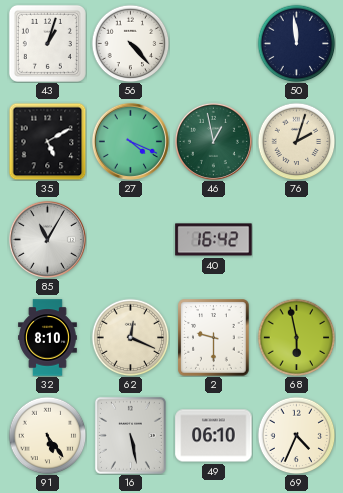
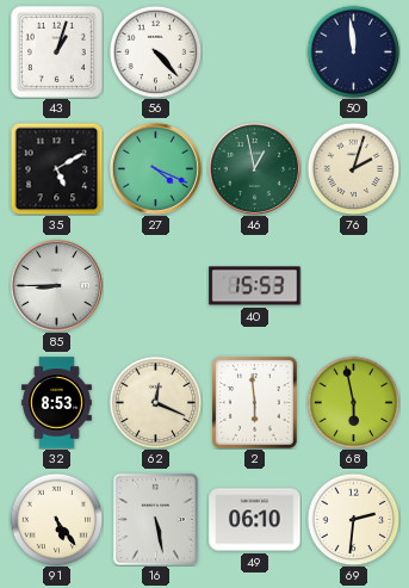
85: 11:05 -> 8:45 (56, 285)
40: 16:42 -> 15:53 (255, 286)
32: 8:10 -> 8:53 (57, 403)
2: 9:30 -> 5:59 (255, 403)
69: 4:34 -> 2:31 (353, 519)
